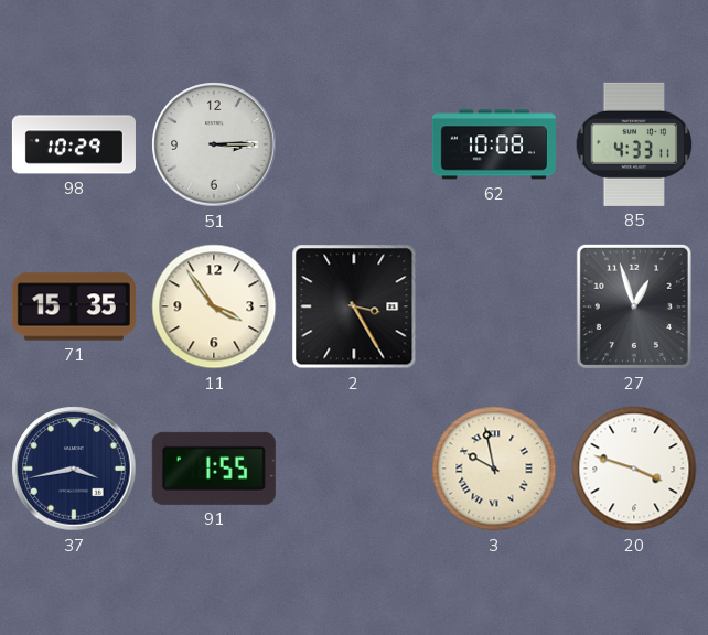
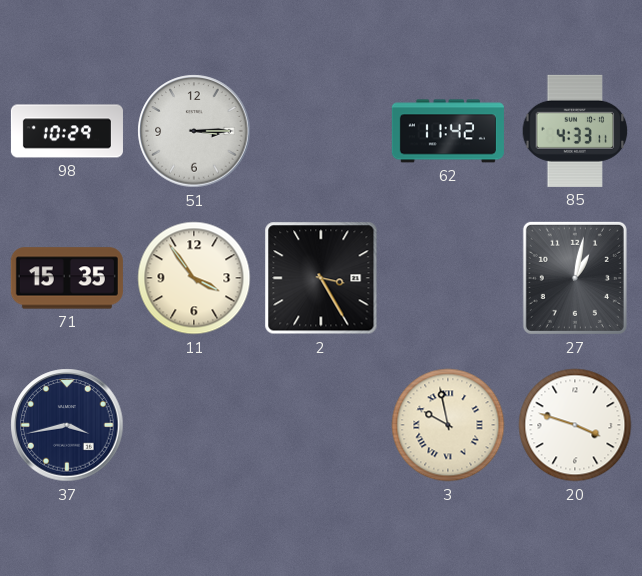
62: 10:08 -> 11:42 (448, 131)
27: 12:57 -> 1:02 (575, 278)
91: 1:55 -> none (214, 469)
